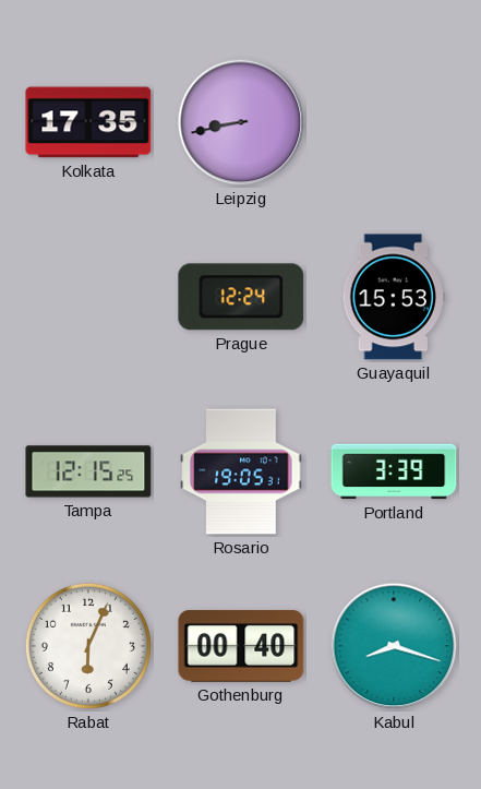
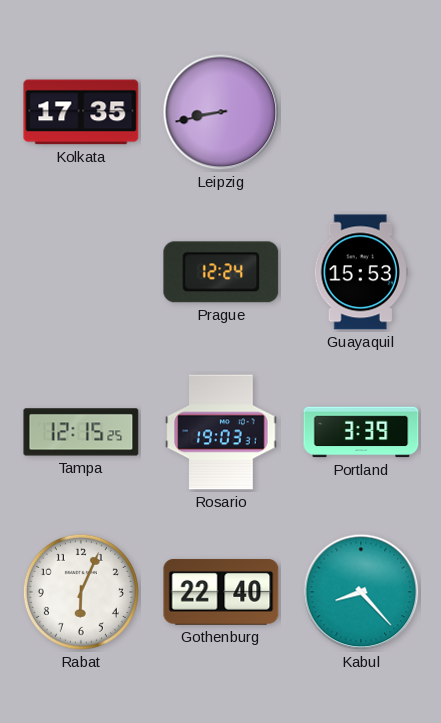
Rosario: 19:05 -> 19:03 (221, 432)
Gothenburg: 00:40 -> 22:40 (221, 592)
Kabul: 8:18 -> 8:23 (361, 592)
